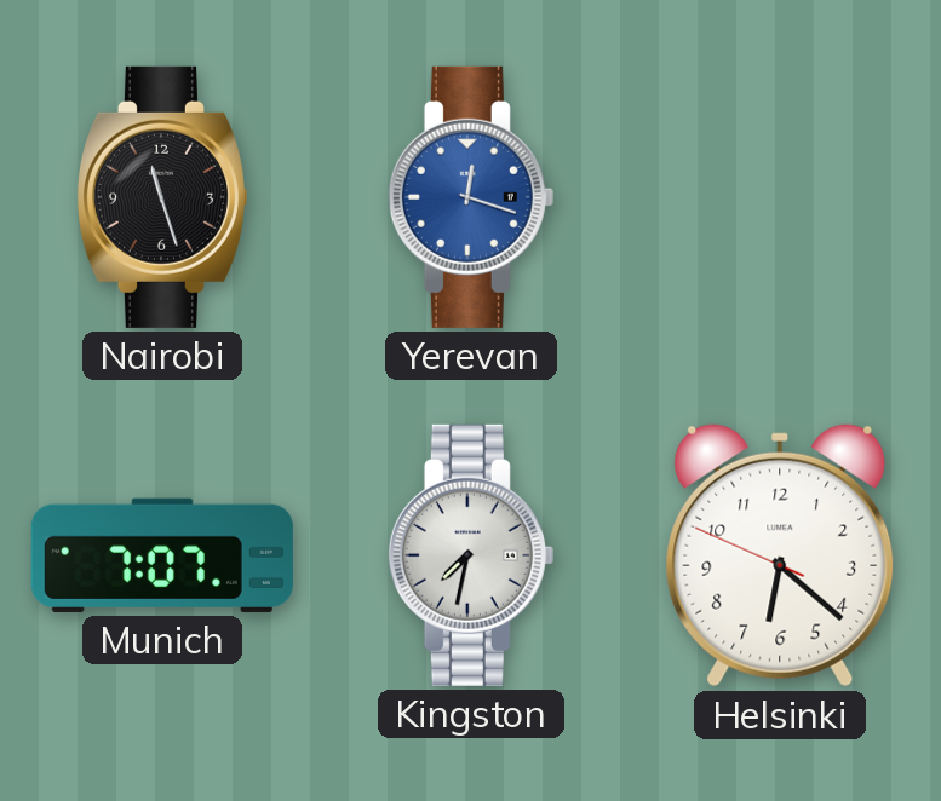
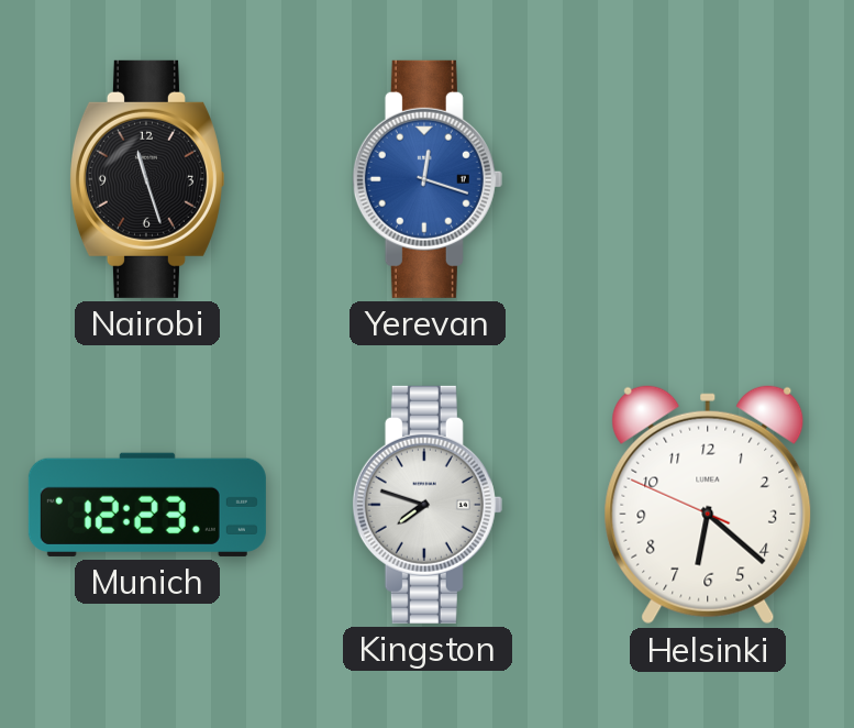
Munich: 7:07 -> 12:23 (147, 505)
Kingston: 7:32 -> 7:48 (428, 505)
